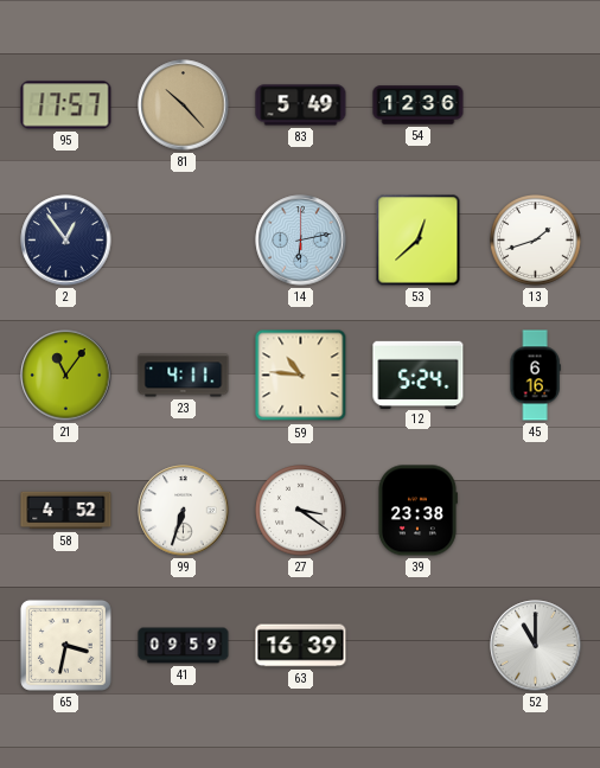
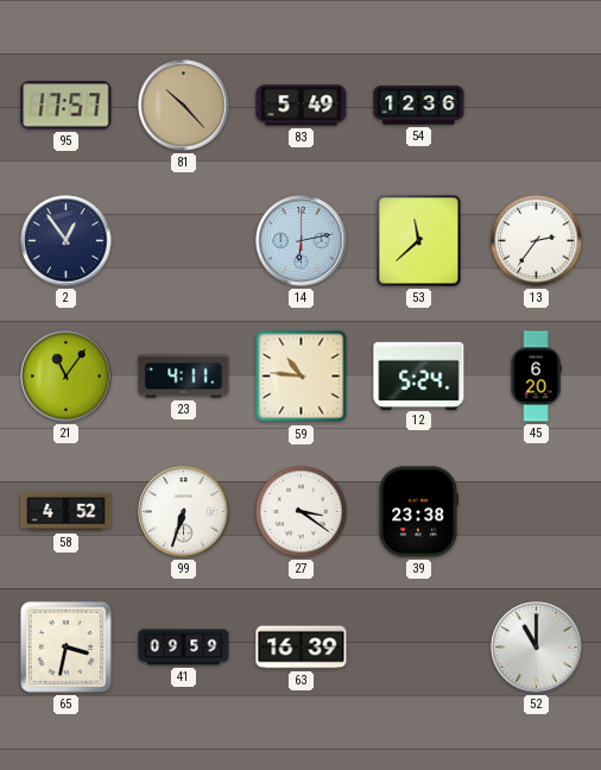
53: 12:38 -> 11:38 (419, 241)
13: 1:42 -> 2:36 (537, 241)
45: 6:16 -> 6:20 (536, 377)
